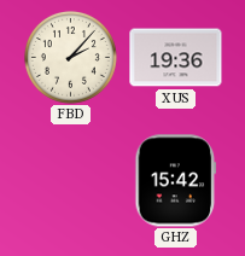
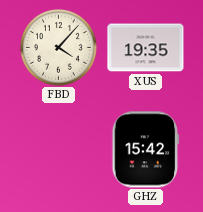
FBD: 2:07 -> 4:07 (58, 47)
XUS: 19:36 -> 19:35 (146, 48)
